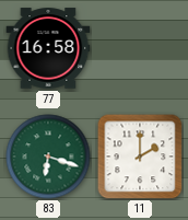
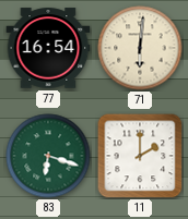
77: 16:58 -> 16:54 (48, 48)
71: none -> 6:01 (140, 48)
